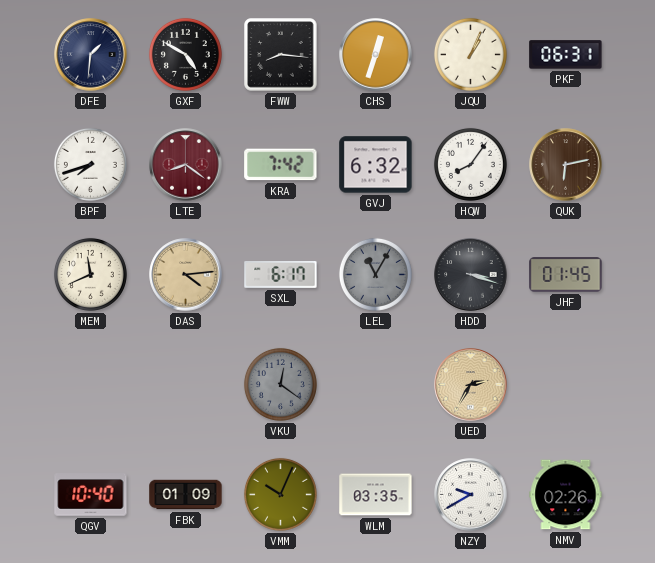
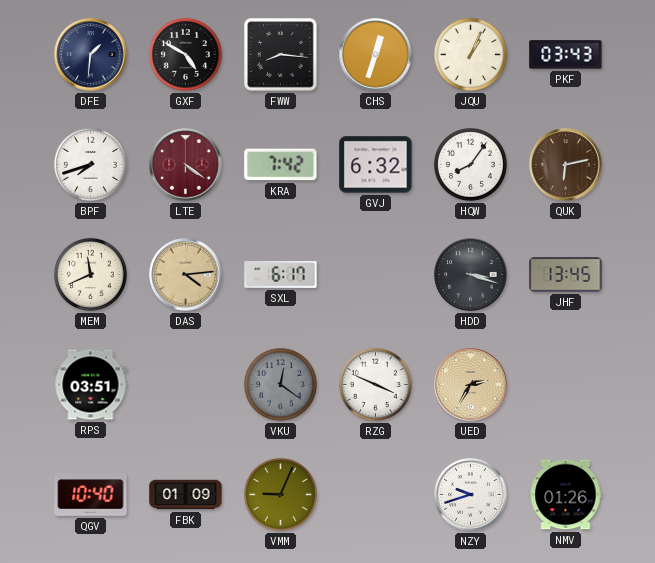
PKF: 06:31 -> 03:43 (566, 55)
LTE: 8:21 -> 4:21 (186, 165)
LEL: 11:05 -> none (375, 274)
JHF: 01:45 -> 13:45 (566, 275)
RPS: none -> 03:51 (91, 385)
RZG: none -> 3:49 (375, 384)
VMM: 10:04 -> 9:04 (280, 494)
WLM: 03:35 -> none (376, 495)
NZY: 9:40 -> 9:42 (471, 495)
NMV: 02:26 -> 01:26 (566, 495)
